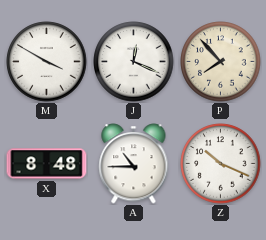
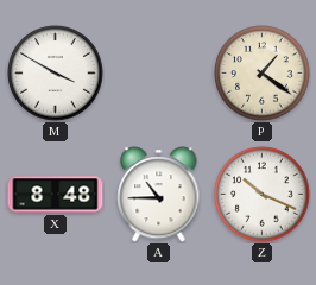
J: 12:19 -> none (134, 62)
P: 7:53 -> 1:21 (263, 74)
